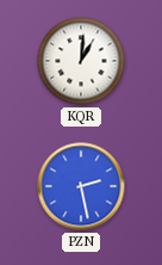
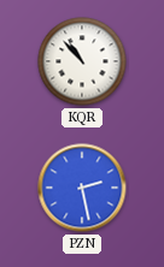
KQR: 1:01 -> 10:53 (82, 61)
